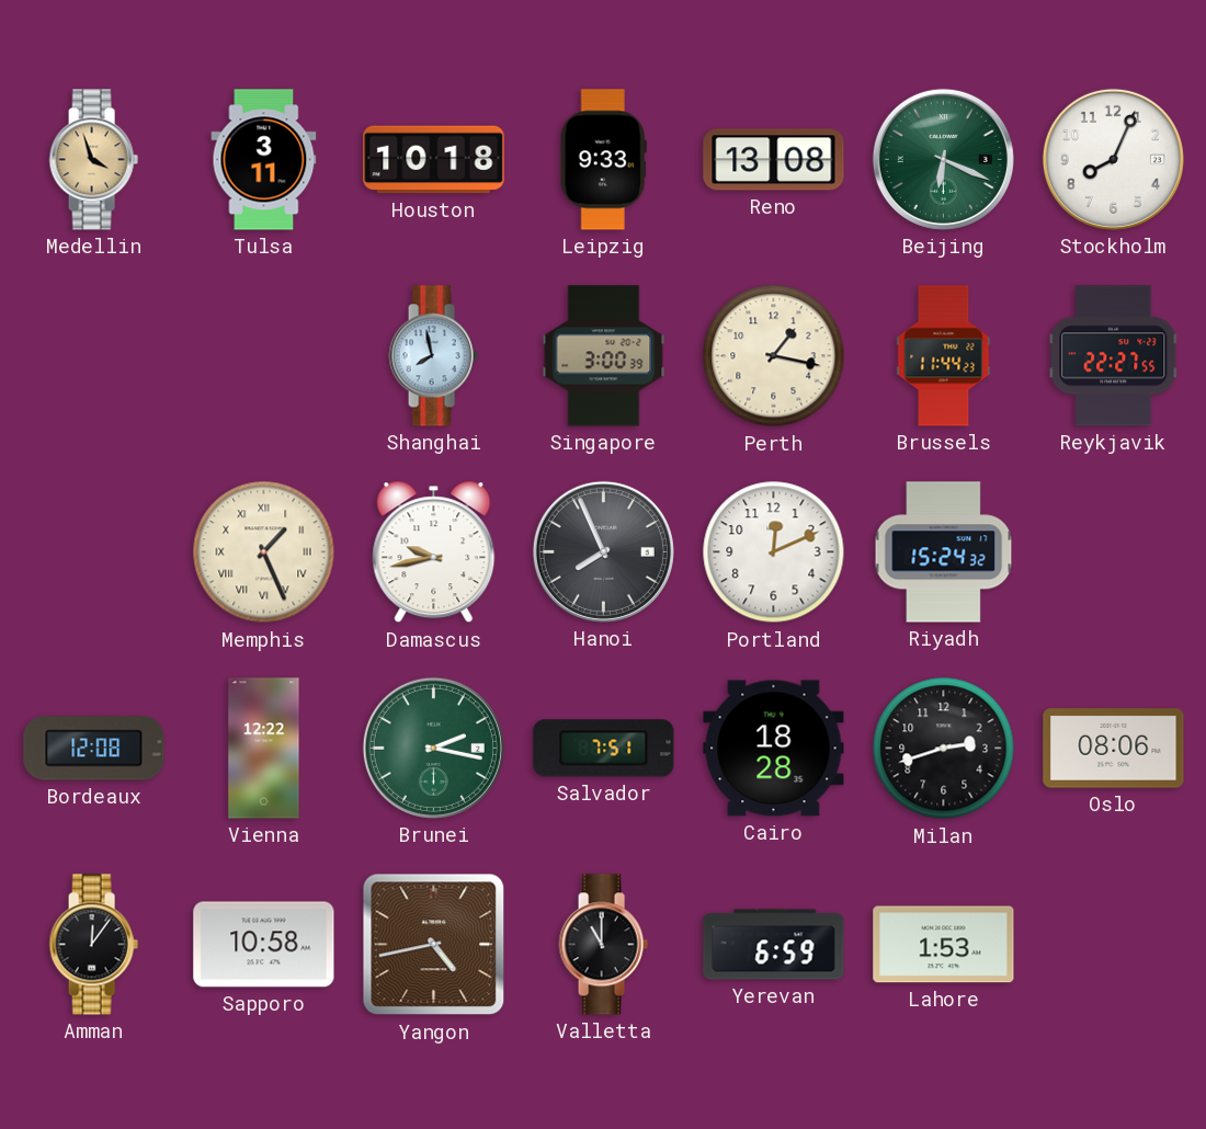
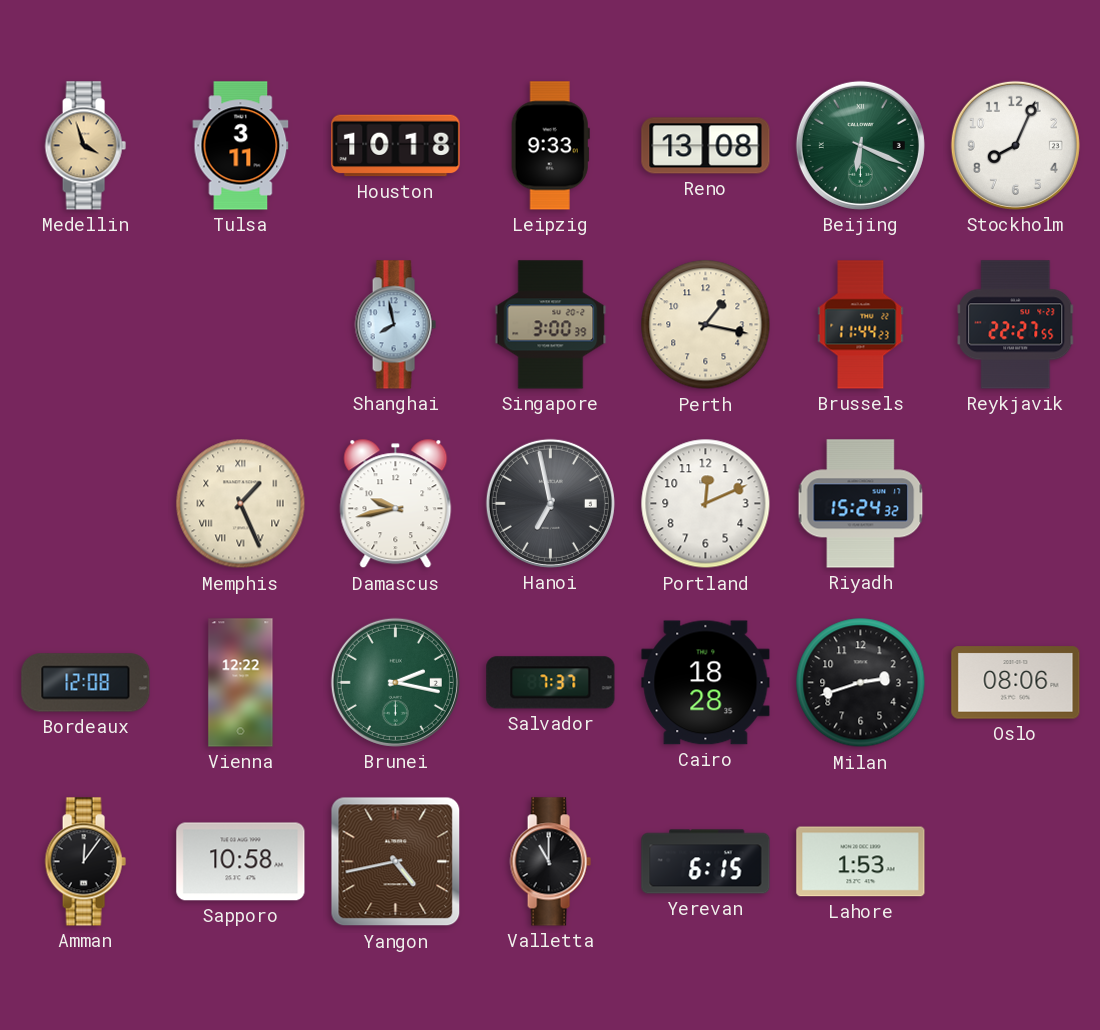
Hanoi: 7:56 -> 6:58 (550, 503)
Salvador: 7:51 -> 7:37 (551, 683)
Yerevan: 6:59 -> 6:15 (706, 862)
